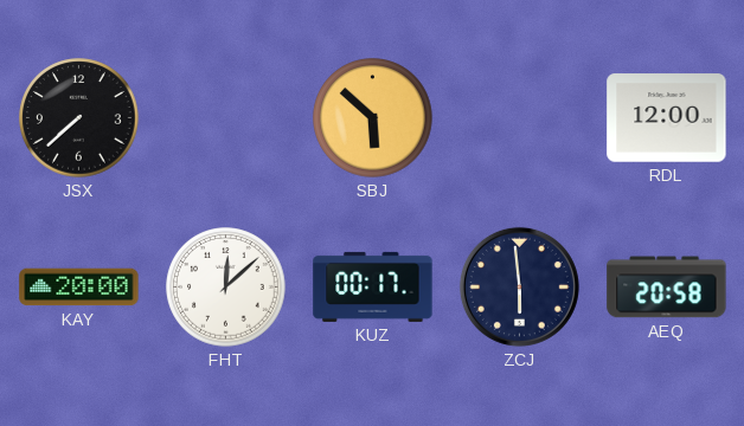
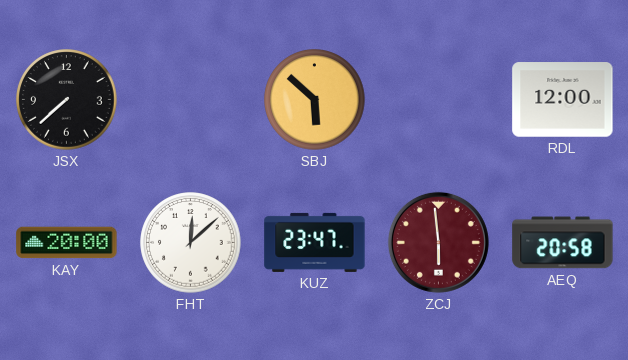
KUZ: 00:17 -> 23:47 (315, 242)
ZCJ dial: navy -> burgundy (438, 242)
